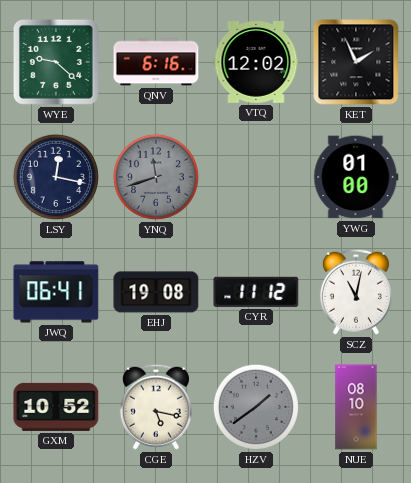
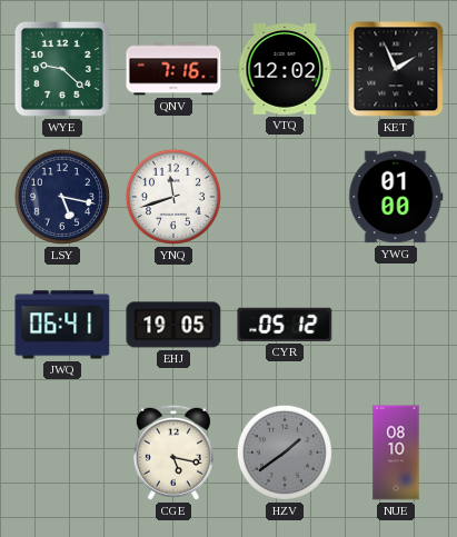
QNV: 6:16 -> 7:16 (173, 69)
LSY: 12:17 -> 5:17 (62, 197)
YNQ dial: grey -> white (173, 197)
EHJ: 19:08 -> 19:05 (173, 325)
CYR: 11:12 -> 05:12 (285, 325)
SCZ: 11:02 -> none (356, 292)
GXM: 10:52 -> none (56, 407)
